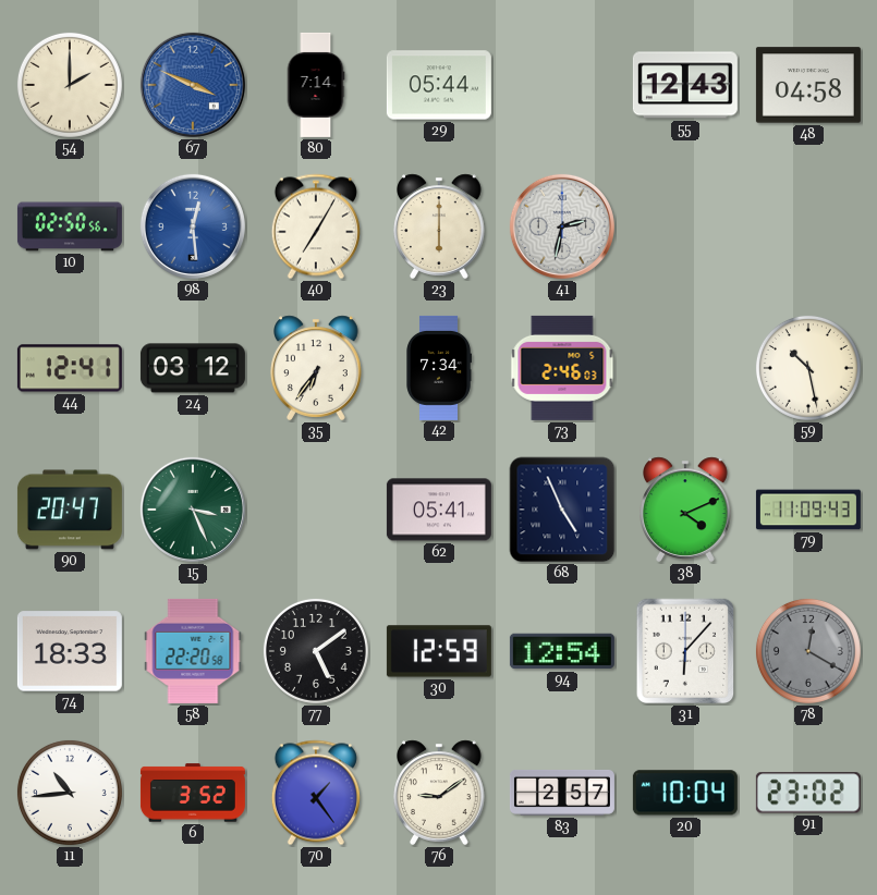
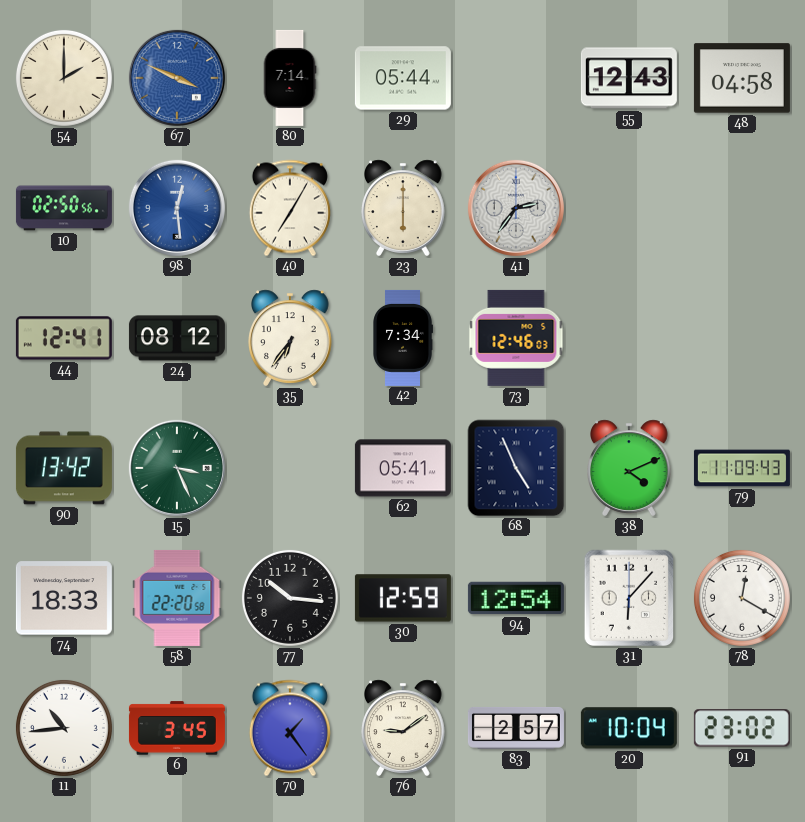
41: 2:32 -> 2:36 (516, 208)
24: 03:12 -> 08:12 (177, 338)
73: 2:46 -> 12:46 (516, 338)
59: 10:28 -> none (808, 368)
90: 20:47 -> 13:42 (64, 468)
77: 5:09 -> 10:16 (290, 598)
78 dial: grey -> white (742, 598)
6: 3:52 -> 3:45 (177, 728)
